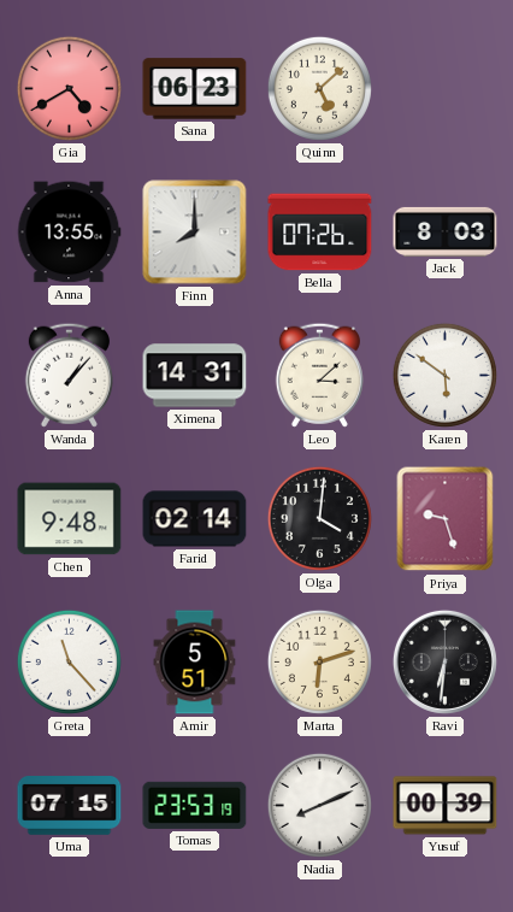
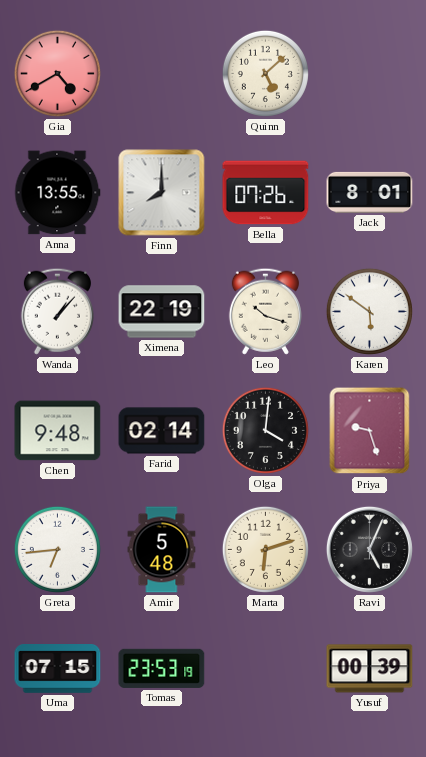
Sana: 06:23 -> none (195, 89)
Jack: 8:03 -> 8:01 (370, 192)
Ximena: 14:31 -> 22:19 (162, 312)
Leo: 3:08 -> 10:18 (265, 311)
Greta: 11:23 -> 6:44 (57, 549)
Amir: 5:51 -> 5:48 (162, 550)
Ravi: 6:31 -> 5:04 (369, 549)
Nadia: 8:11 -> none (319, 805)
